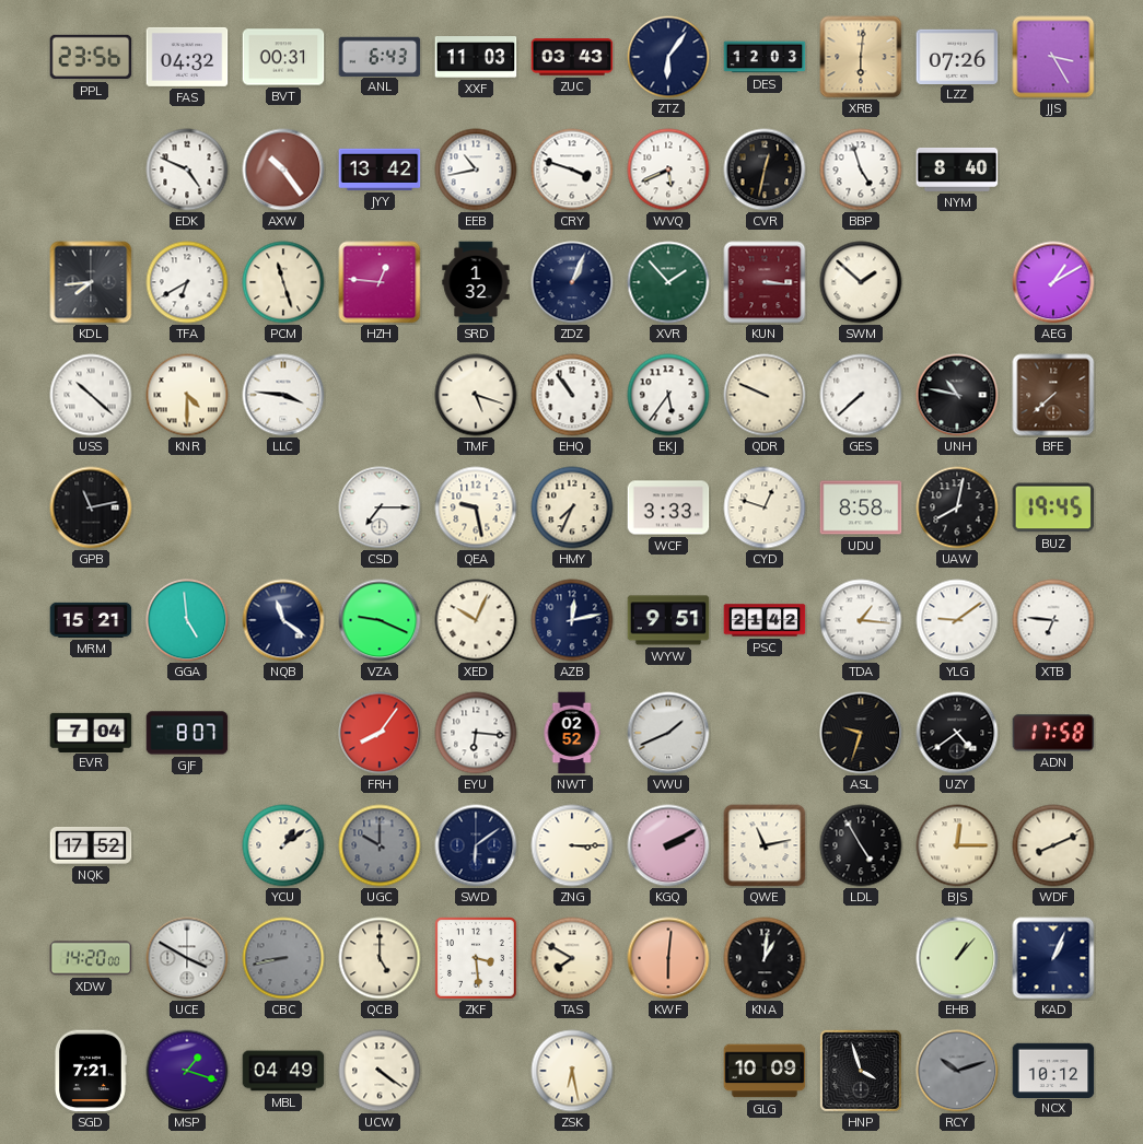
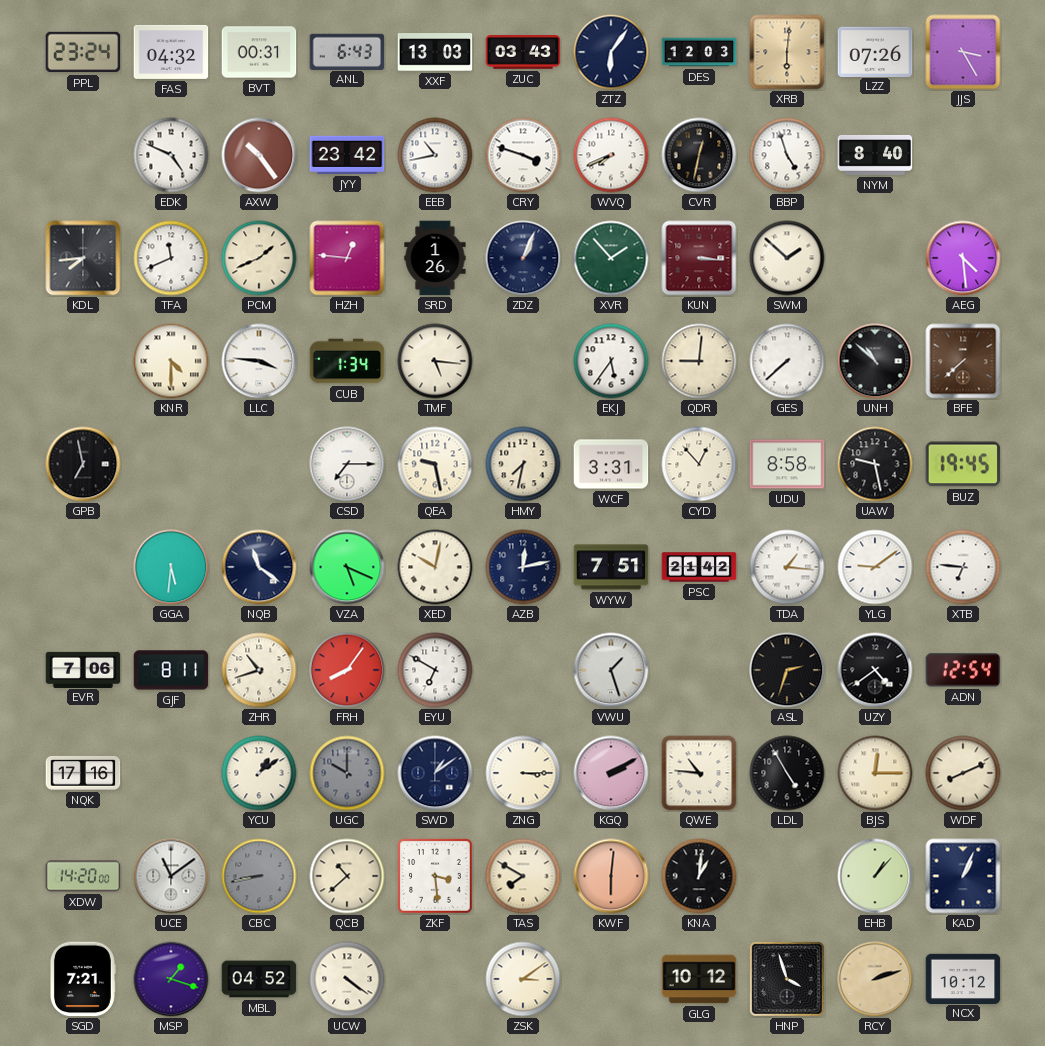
PPL: 23:56 -> 23:24 (83, 52)
XXF: 11:03 -> 13:03 (435, 52)
JYY: 13:42 -> 23:42 (347, 155)
WVQ: 5:41 -> 7:41 (611, 155)
TFA: 6:40 -> 11:41 (171, 258)
PCM: 11:27 -> 1:41 (259, 258)
SRD: 1:32 -> 1:26 (435, 258)
AEG: 1:10 -> 4:29 (963, 258)
USS: 10:22 -> none (91, 395)
CUB: none -> 1:34 (347, 361)
TMF: 5:18 -> 5:16 (435, 361)
EHQ: 10:54 -> none (572, 395)
QDR: 9:49 -> 9:01 (699, 361)
UNH: 10:47 -> 10:52 (875, 361)
GPB: 11:13 -> 6:58 (83, 464)
HMY: 7:34 -> 7:32 (523, 464)
WCF: 3:33 -> 3:31 (611, 464)
CYD: 12:48 -> 12:53 (699, 464)
UAW: 8:02 -> 9:28 (875, 464)
MRM: 15:21 -> none (91, 620)
GGA: 4:59 -> 5:31 (171, 567)
VZA: 9:19 -> 5:19 (347, 567)
XED: 10:04 -> 10:02 (435, 567)
WYW: 9:51 -> 7:51 (611, 567)
EVR: 7:04 -> 7:06 (83, 669)
GJF: 8:07 -> 8:11 (171, 670)
ZHR: none -> 10:42 (259, 670)
EYU: 6:16 -> 6:50 (435, 670)
NWT: 02:52 -> none (572, 733)
VWU: 1:41 -> 1:27 (611, 670)
ASL: 9:33 -> 2:33 (787, 670)
ADN: 17:58 -> 12:54 (963, 670)
NQK: 17:52 -> 17:16 (83, 773)
SWD: 6:09 -> 1:09 (435, 773)
QWE: 11:13 -> 10:46 (699, 773)
UCE: 3:50 -> 11:09 (171, 876)
QCB: 5:00 -> 10:38 (347, 876)
MBL: 04:49 -> 04:52 (259, 979)
ZSK: 6:28 -> 3:09 (523, 979)
GLG: 10:09 -> 10:12 (699, 979)
RCY: 10:12 -> 2:12 (875, 979)
RCY dial: grey -> champagne (875, 979)
